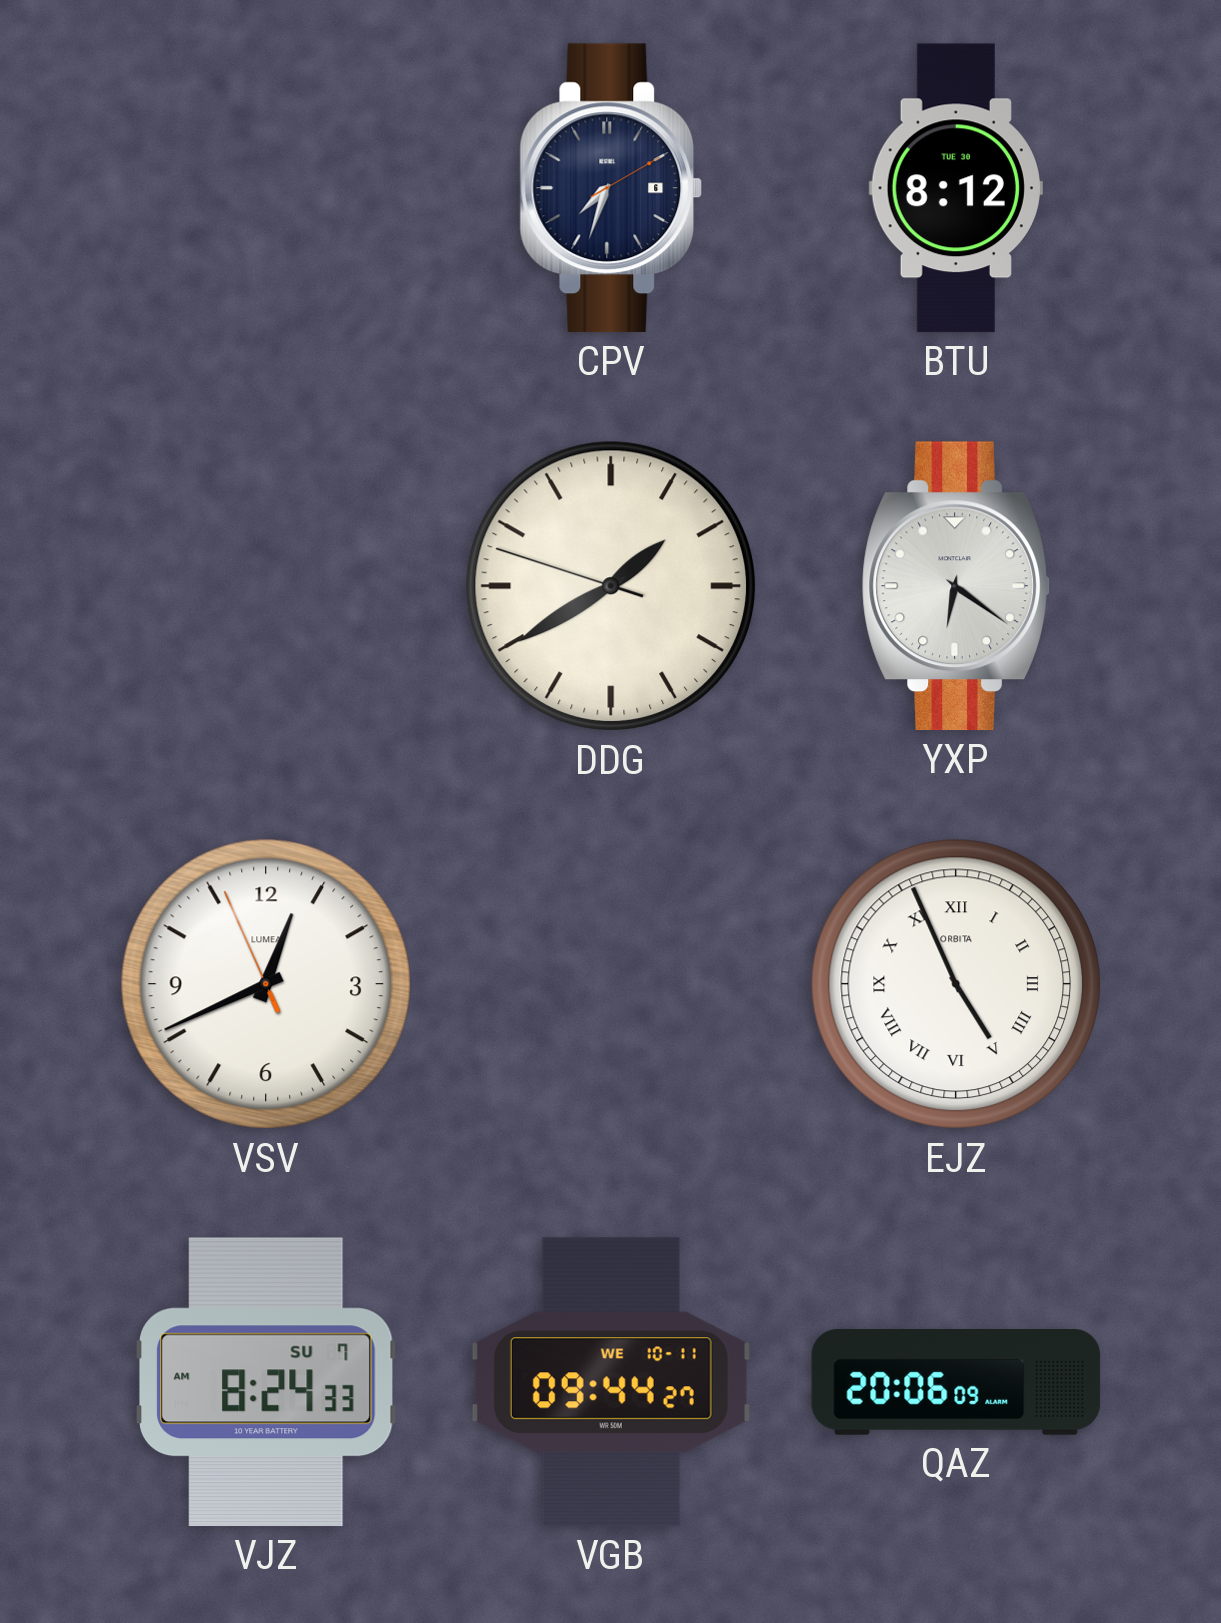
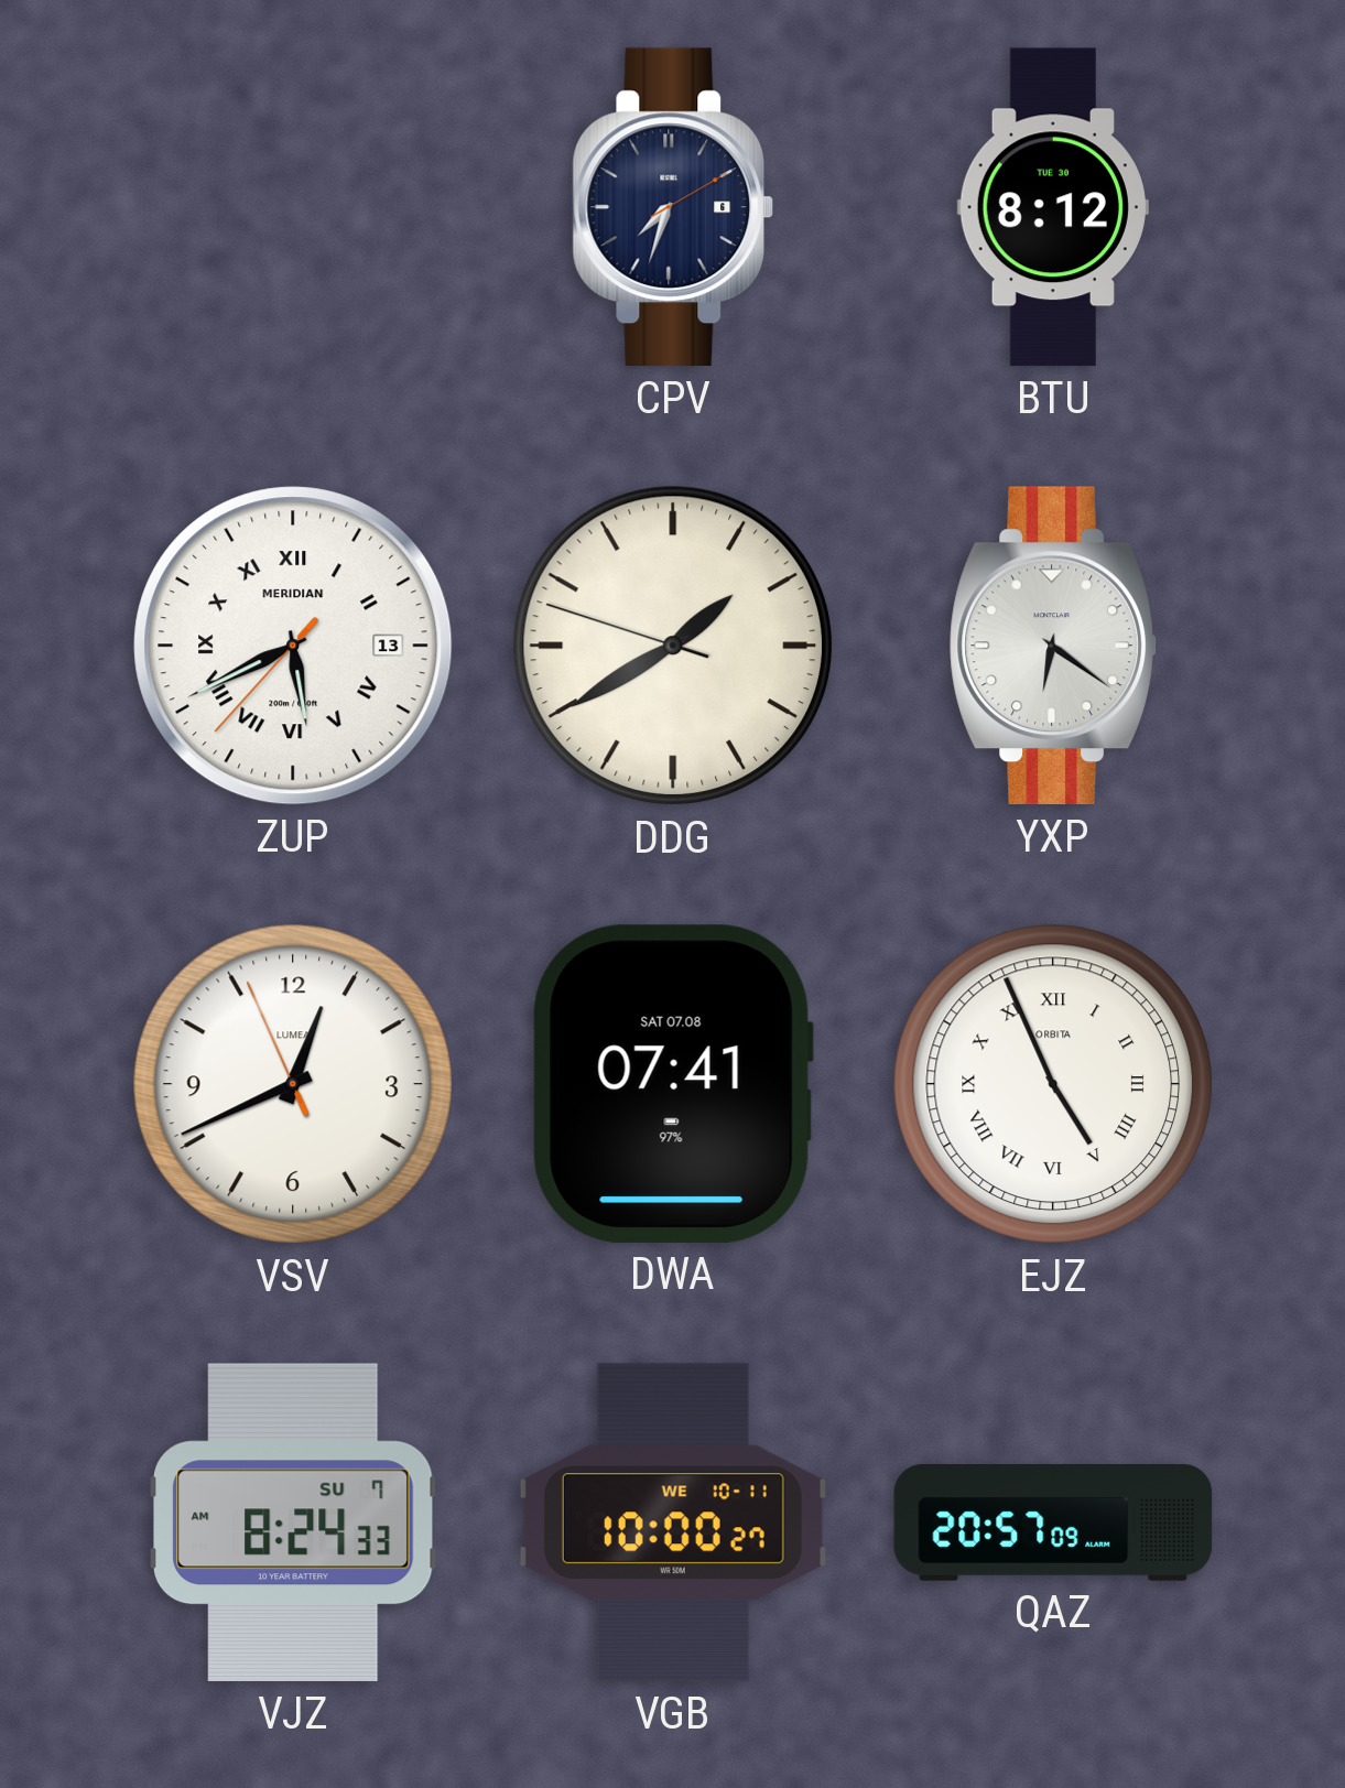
ZUP: none -> 5:40 (293, 646)
DWA: none -> 07:41 (673, 1084)
VGB: 09:44 -> 10:00 (673, 1522)
QAZ: 20:06 -> 20:57 (1053, 1524)
